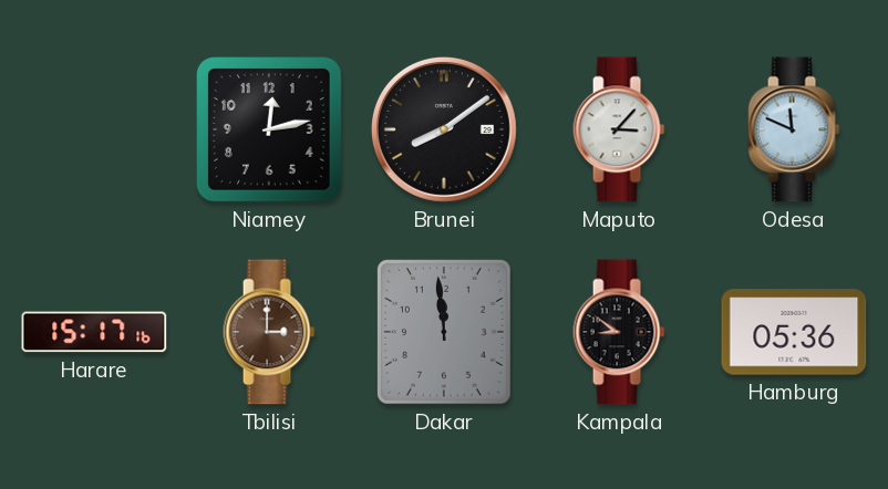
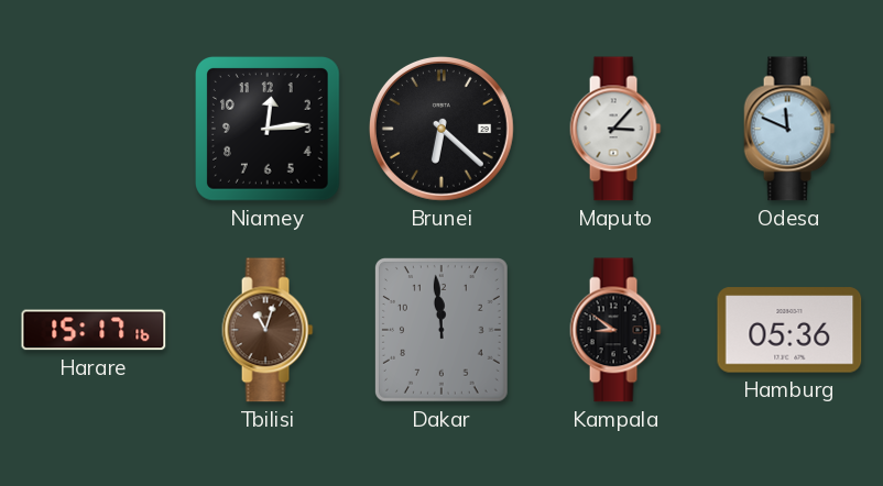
Niamey: 12:13 -> 12:14 (269, 130)
Brunei: 8:09 -> 6:22 (441, 129)
Tbilisi: 3:00 -> 11:03 (268, 330)
